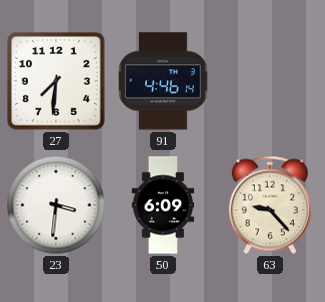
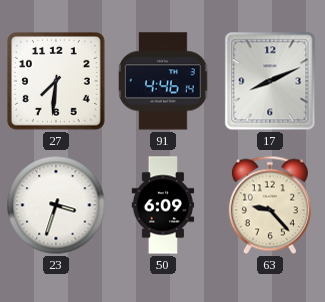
17: none -> 8:11 (270, 81)
23: 3:31 -> 3:33 (56, 205)
